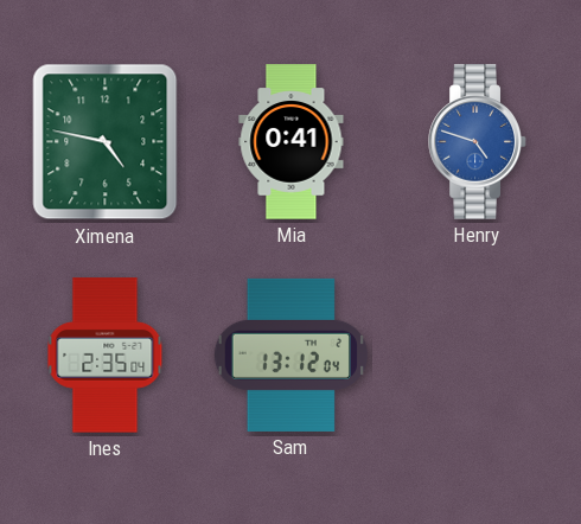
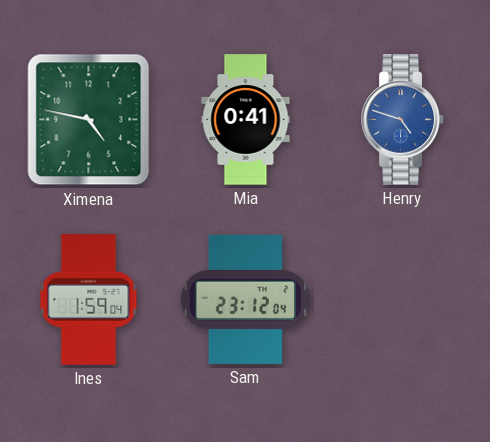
Ines: 2:35 -> 1:59 (89, 300)
Sam: 13:12 -> 23:12 (245, 299)
